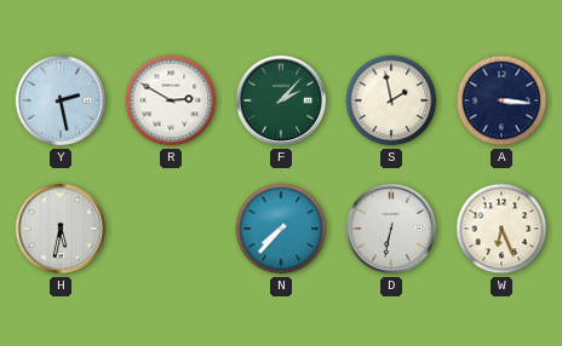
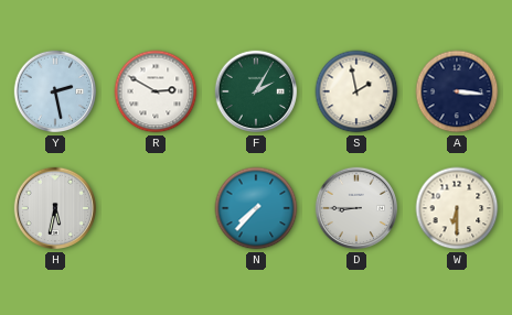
F: 2:07 -> 2:05 (256, 91)
D: 6:32 -> 8:45 (356, 208)
W: 6:26 -> 6:30 (457, 208)
